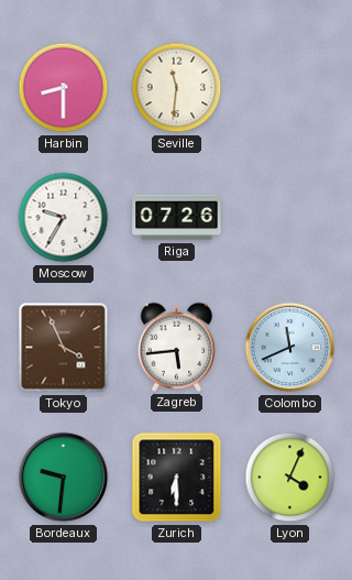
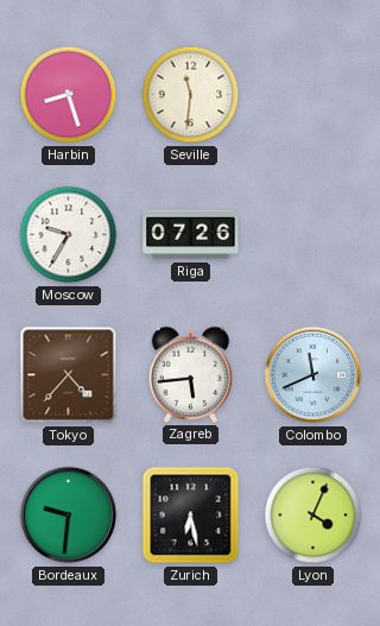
Harbin: 8:30 -> 8:27 (69, 95)
Tokyo: 3:56 -> 4:37 (69, 375)
Zurich: 6:30 -> 6:28 (191, 516)
